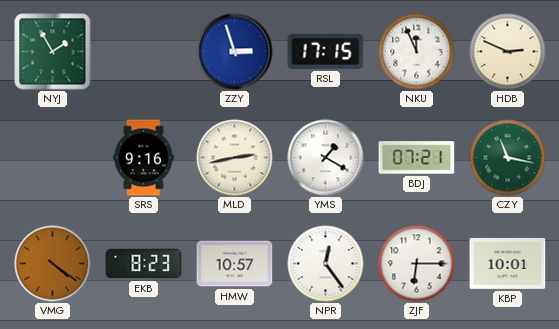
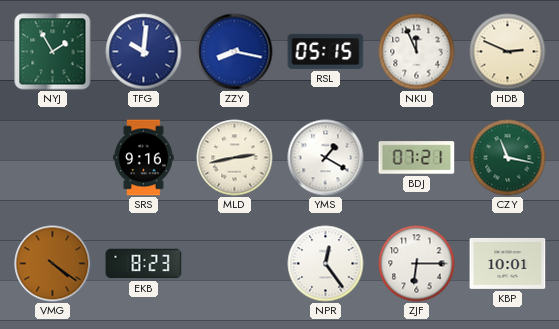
TFG: none -> 10:01 (144, 52)
ZZY: 2:57 -> 8:17 (235, 52)
RSL: 17:15 -> 05:15 (326, 51)
HMW: 10:57 -> none (235, 264)
